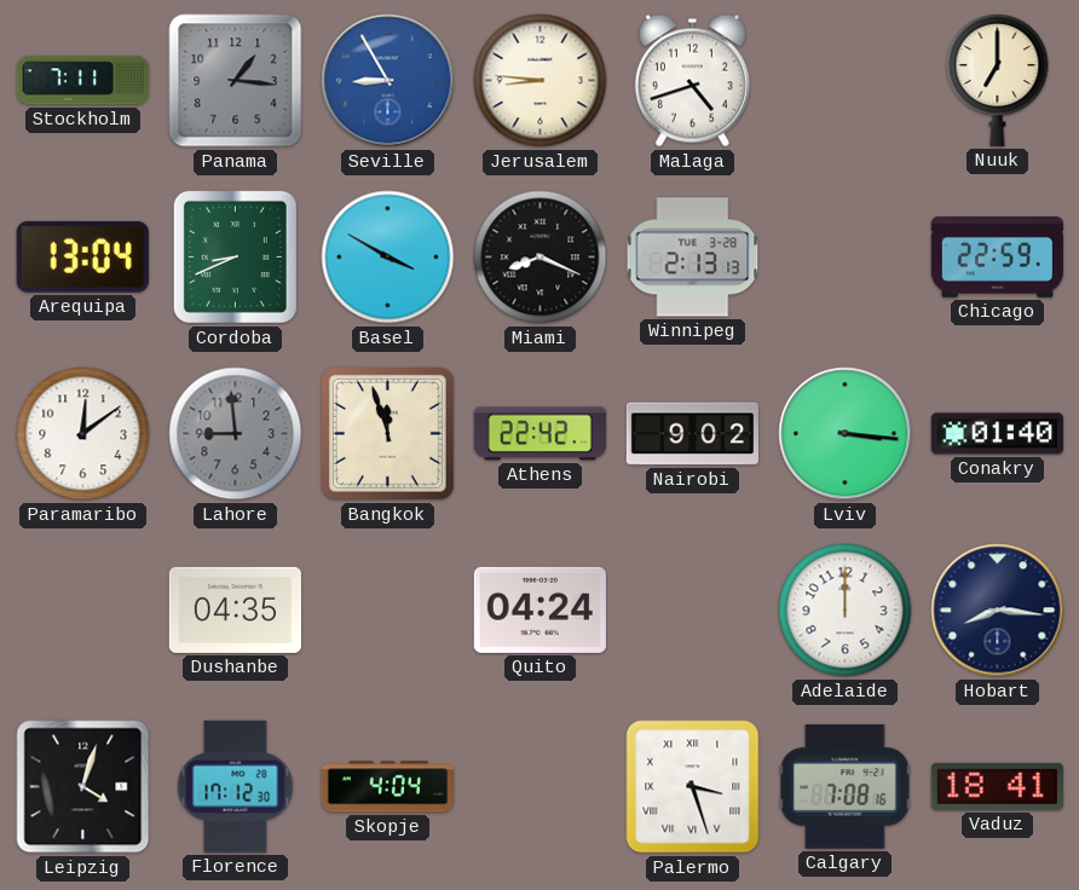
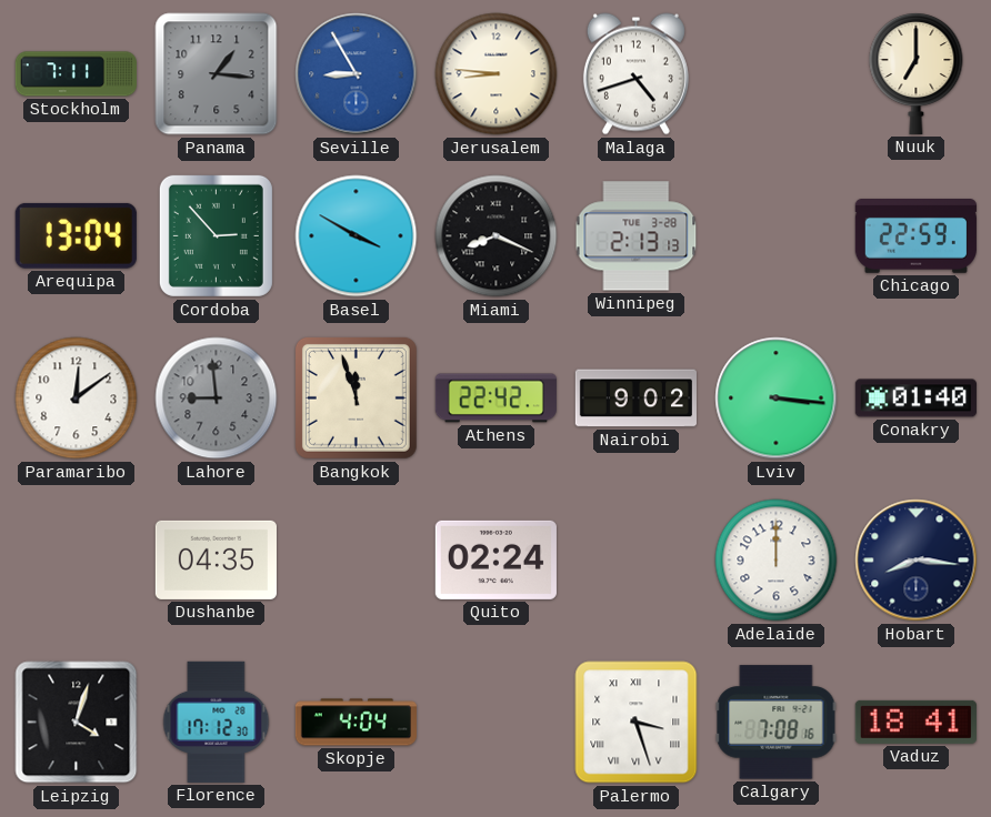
Cordoba: 8:41 -> 2:53 (216, 235)
Quito: 04:24 -> 02:24 (495, 559)
